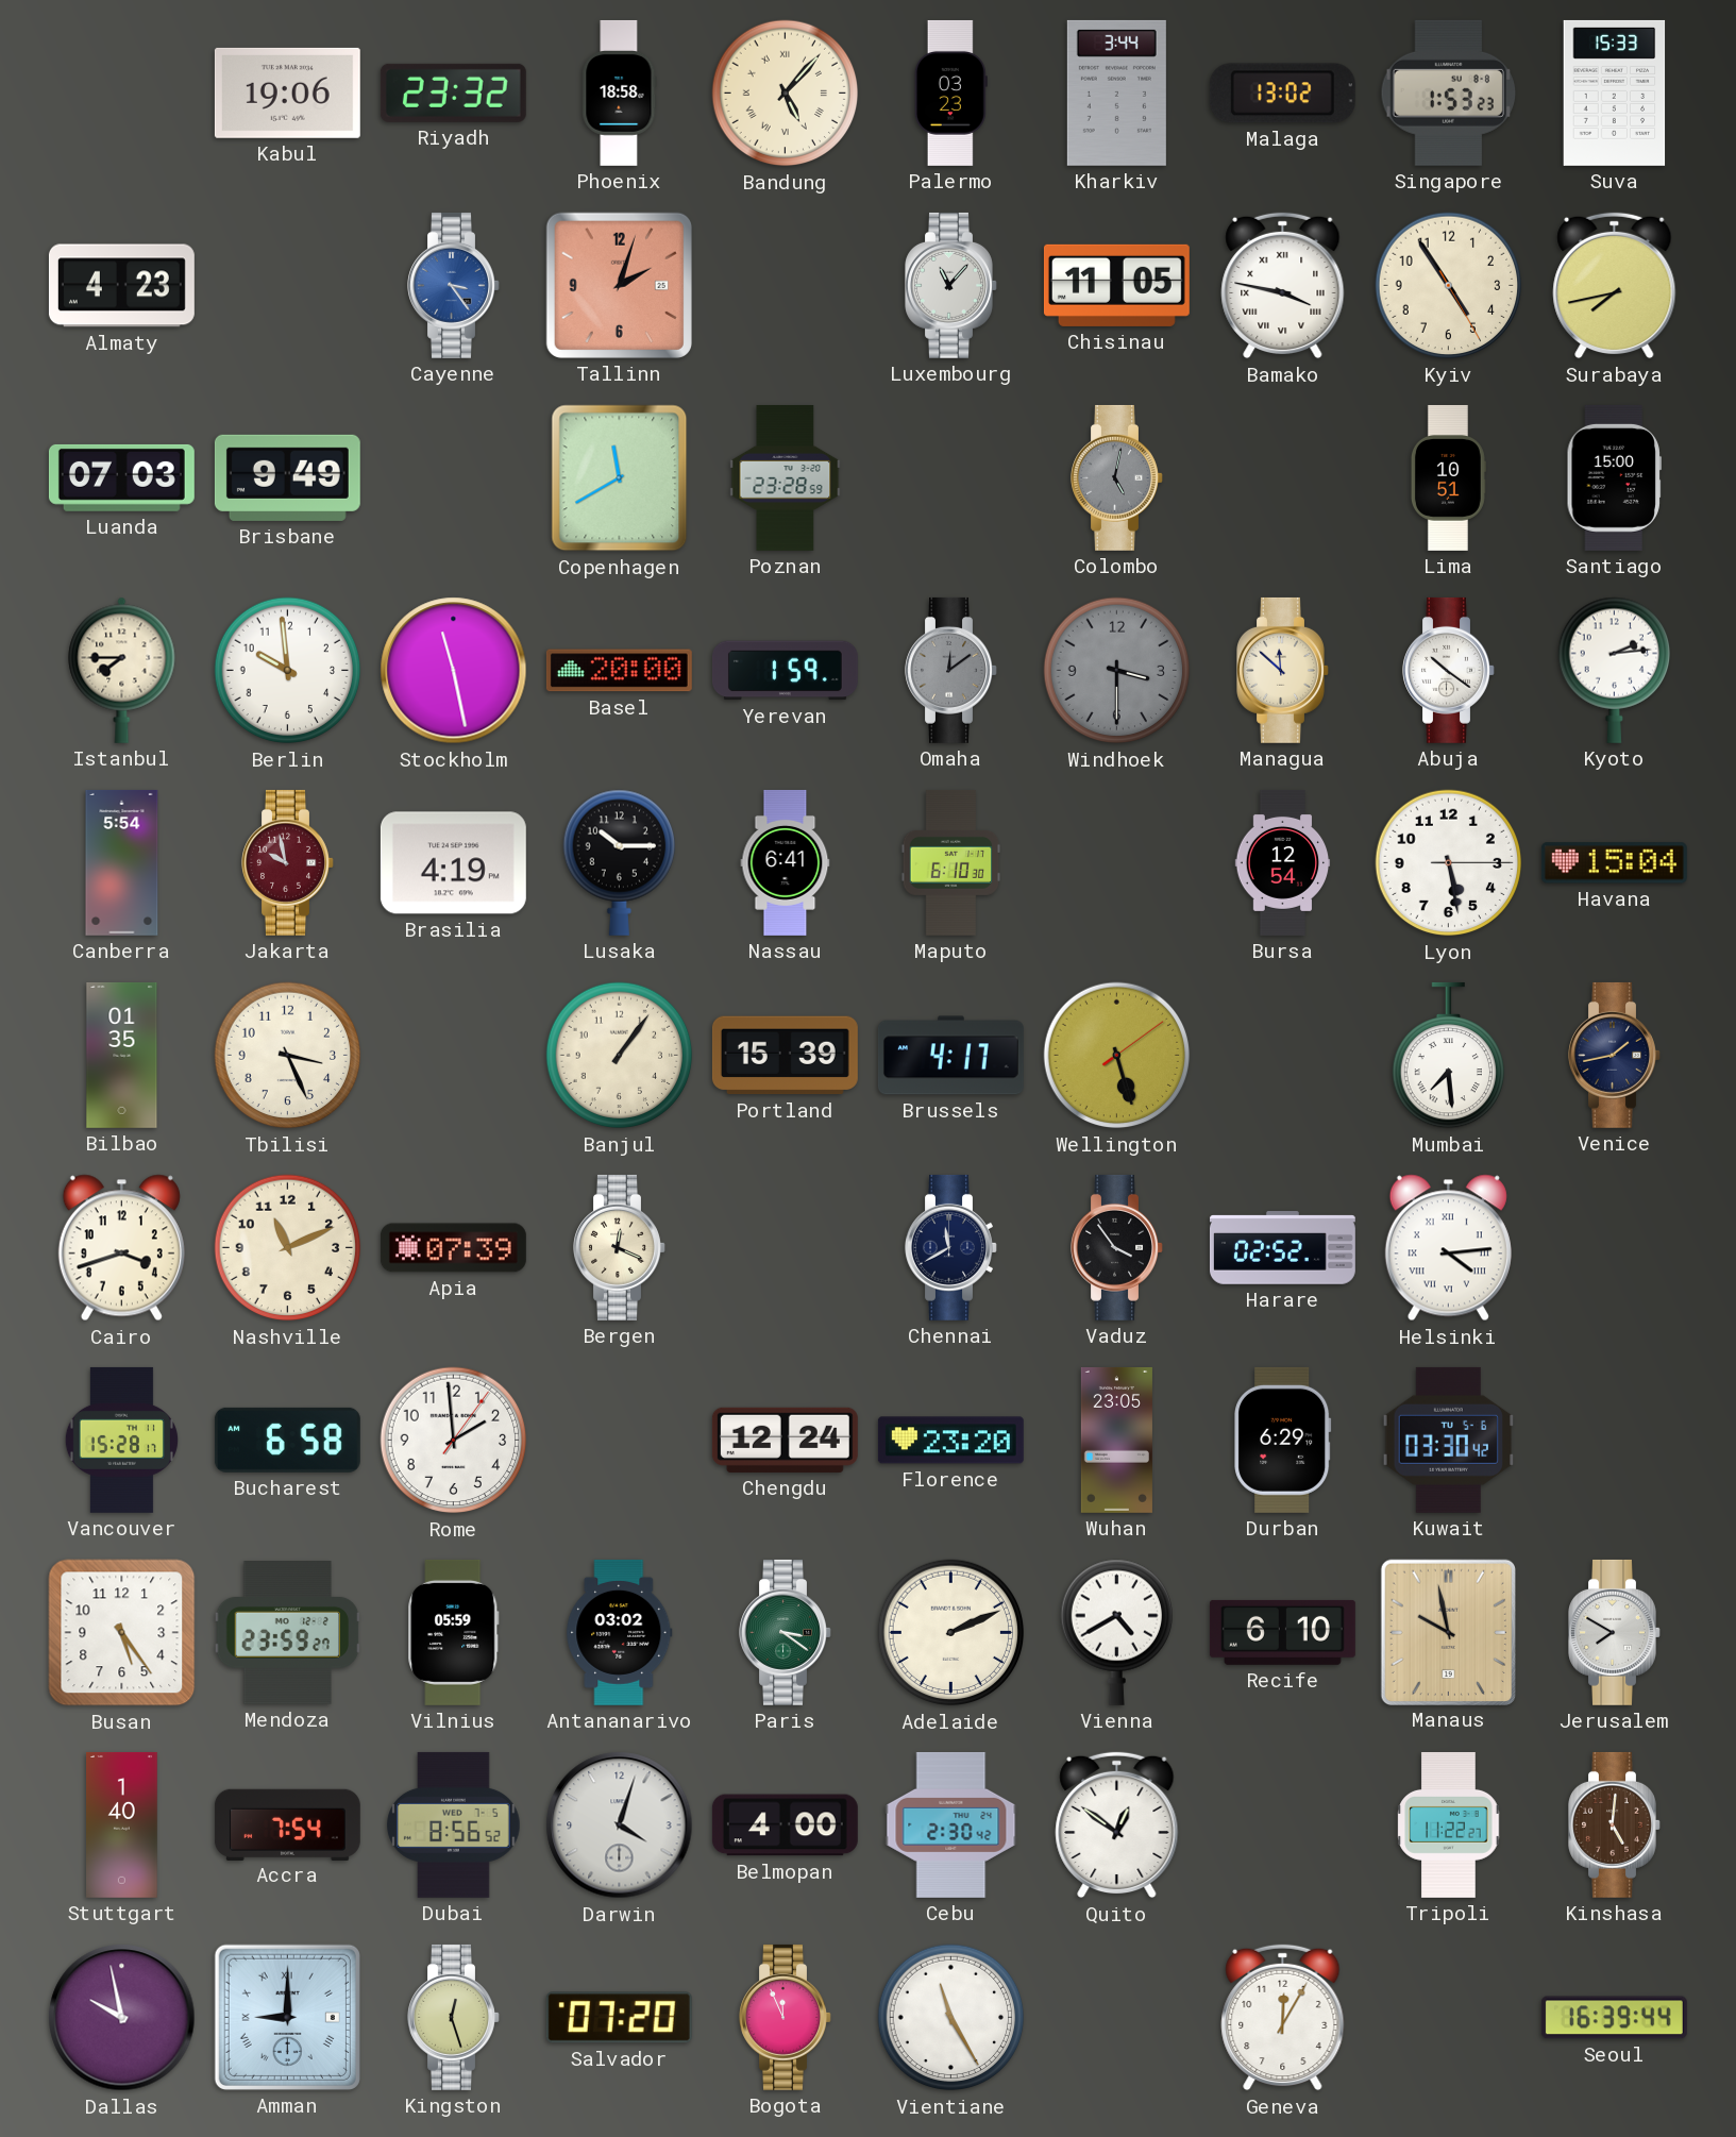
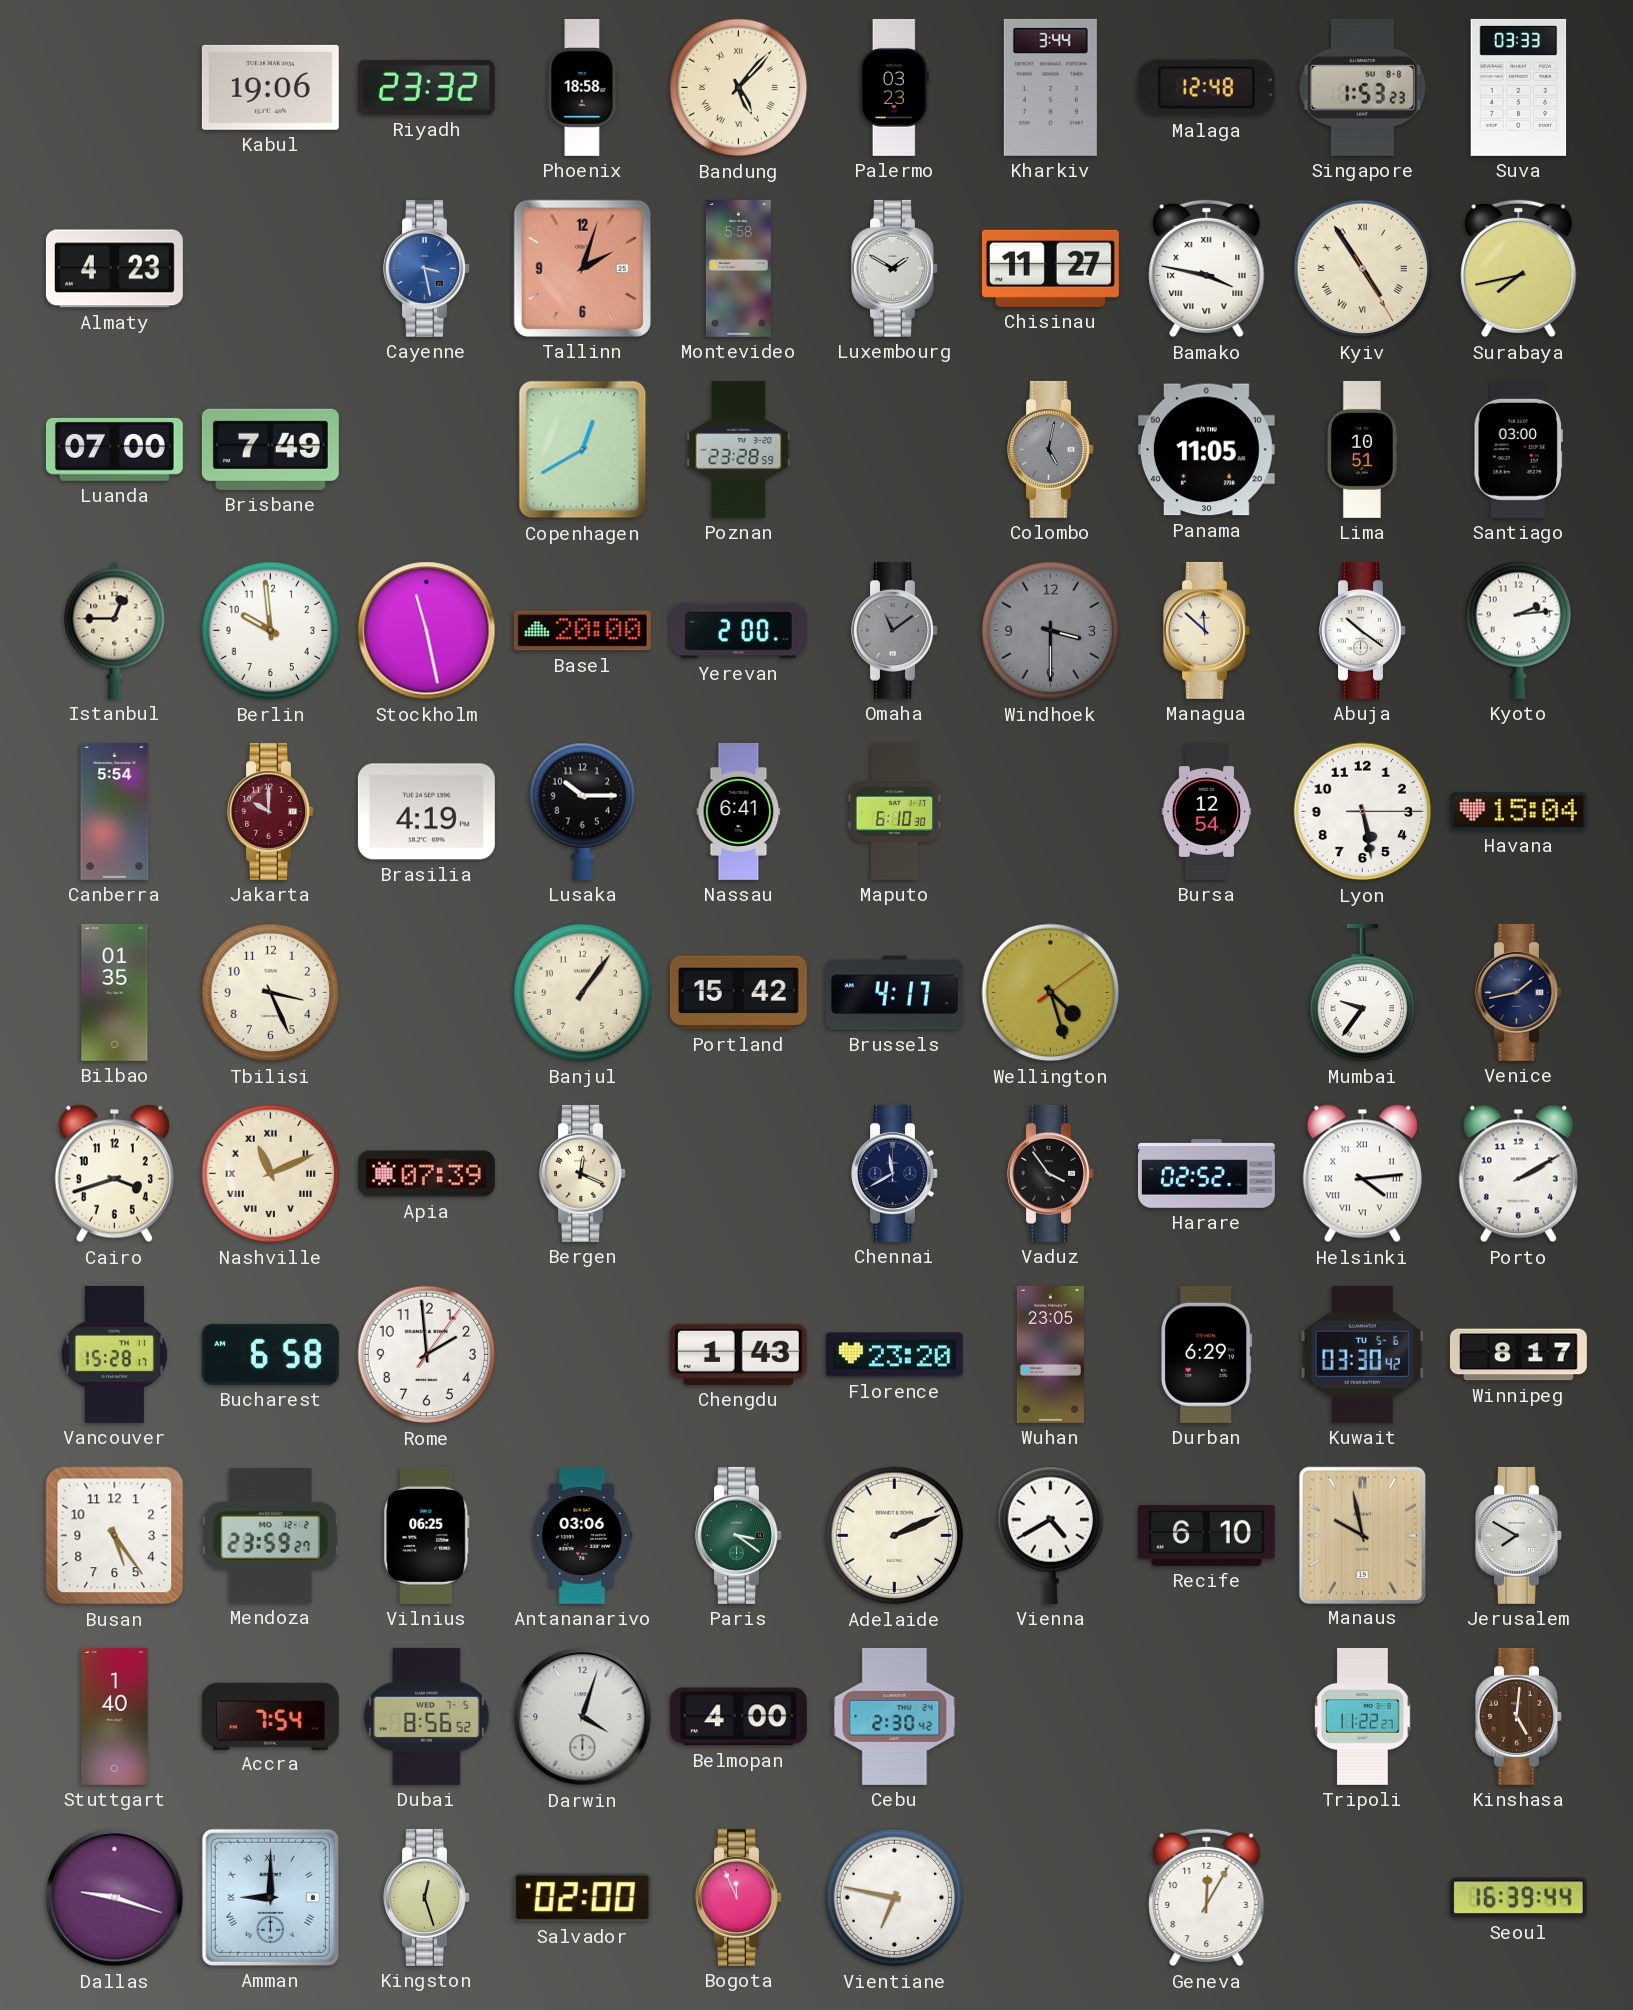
Malaga: 13:02 -> 12:48 (1206, 88)
Suva: 15:33 -> 03:33 (1519, 87)
Cayenne: 3:24 -> 3:28 (427, 268)
Montevideo: none -> 5:58 (738, 268)
Luxembourg: 11:07 -> 1:50 (895, 268)
Chisinau: 11:05 -> 11:27 (1050, 268)
Kyiv numerals: Arabic -> Roman (1363, 269)
Luanda: 07:03 -> 07:00 (114, 449)
Brisbane: 9:49 -> 7:49 (270, 449)
Copenhagen: 11:40 -> 12:40 (583, 450)
Panama: none -> 11:05 (1206, 450)
Santiago: 15:00 -> 03:00 (1518, 449)
Istanbul: 7:45 -> 12:45 (115, 630)
Yerevan: 1:59 -> 2:00 (738, 631)
Omaha: 12:09 -> 11:09 (895, 630)
Jakarta: 9:58 -> 10:00 (271, 811)
Portland: 15:39 -> 15:42 (738, 993)
Wellington: 5:27 -> 4:27 (1051, 993)
Mumbai: 7:29 -> 9:36 (1362, 993)
Nashville numerals: Arabic -> Roman (271, 1174)
Porto: none -> 2:10 (1518, 1174)
Chengdu: 12:24 -> 1:43 (738, 1354)
Winnipeg: none -> 8:17 (1518, 1355)
Vilnius: 05:59 -> 06:25 (427, 1535)
Antananarivo: 03:02 -> 03:06 (583, 1535)
Quito: 12:51 -> none (1117, 1825)
Dallas: 9:58 -> 9:18 (115, 1898)
Salvador: 07:20 -> 02:00 (582, 1898)
Vientiane: 11:25 -> 6:47 (895, 1898)
